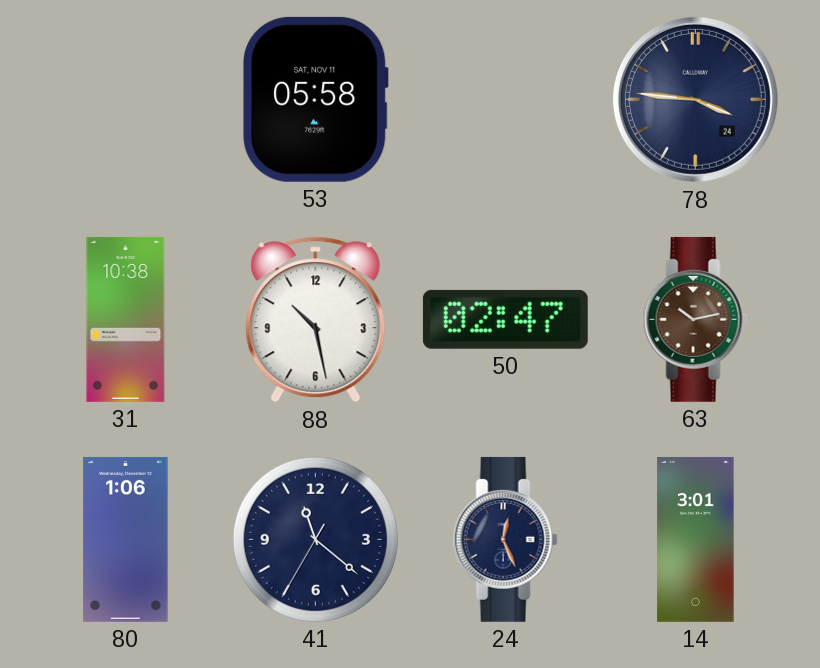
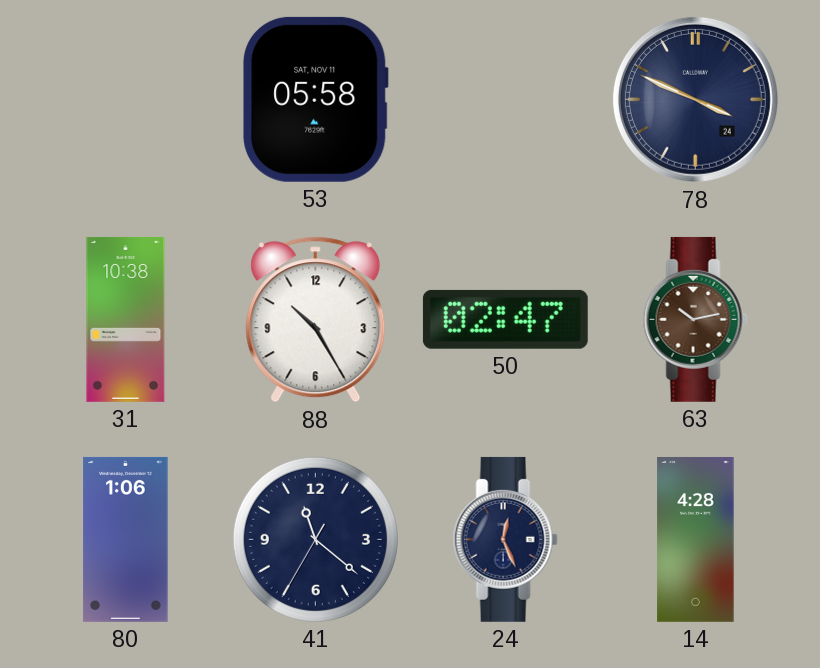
78: 3:46 -> 3:49 (695, 99)
88: 10:28 -> 10:25 (316, 320)
14: 3:01 -> 4:28 (696, 539)
